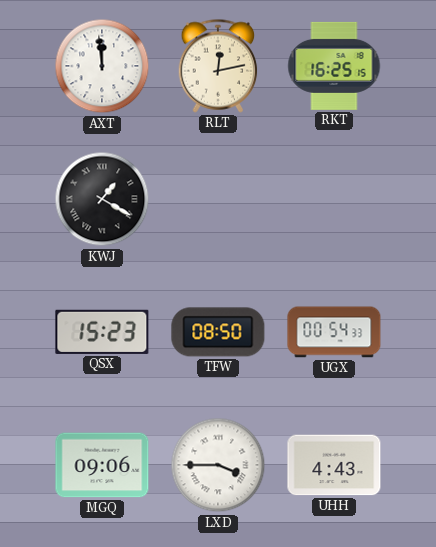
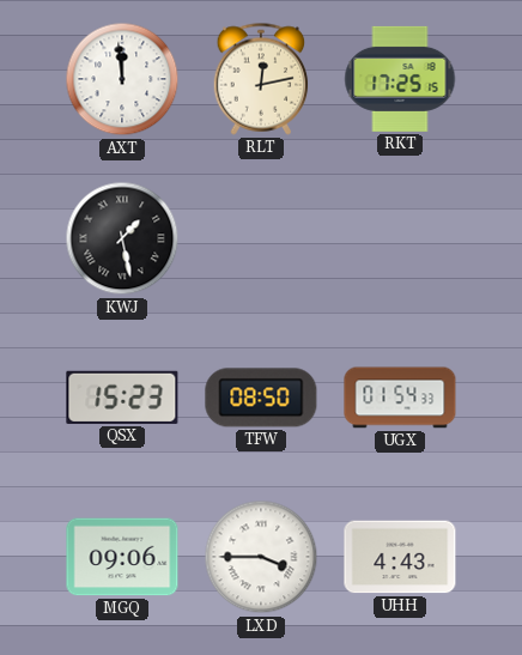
RKT: 16:25 -> 17:25 (400, 79)
KWJ: 1:20 -> 1:28 (122, 238)
UGX: 00:54 -> 01:54 (400, 398)
